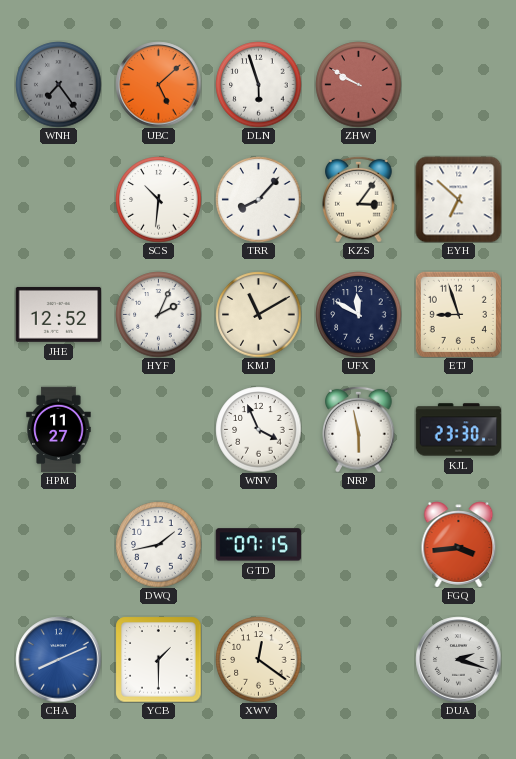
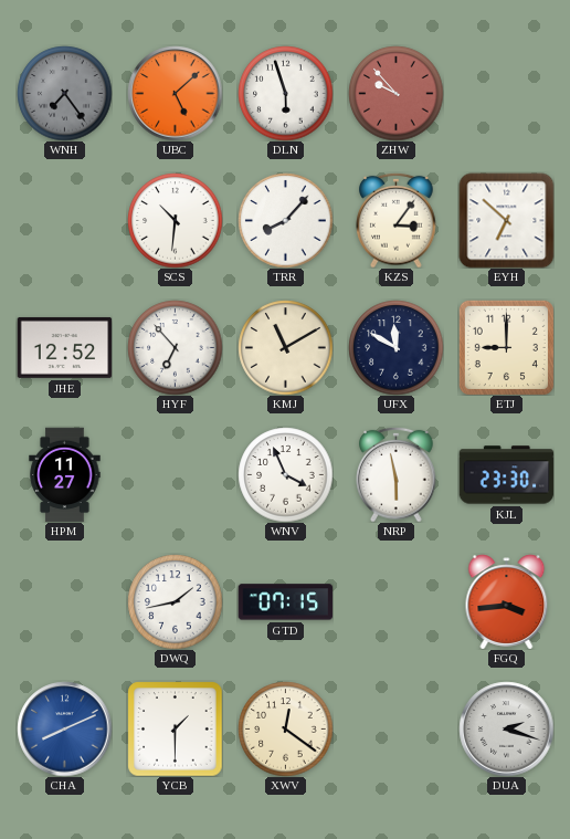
ZHW: 9:50 -> 9:53 (395, 93)
HYF: 2:04 -> 6:53 (175, 347)
ETJ: 8:57 -> 9:00 (506, 347)
